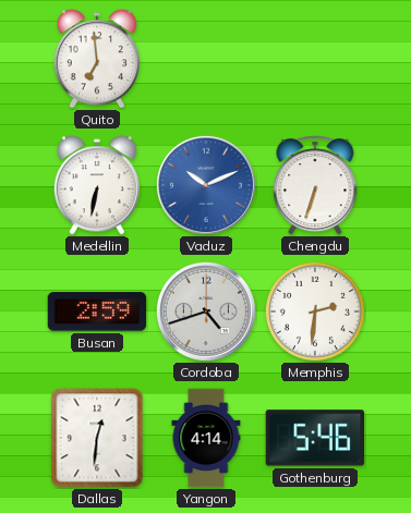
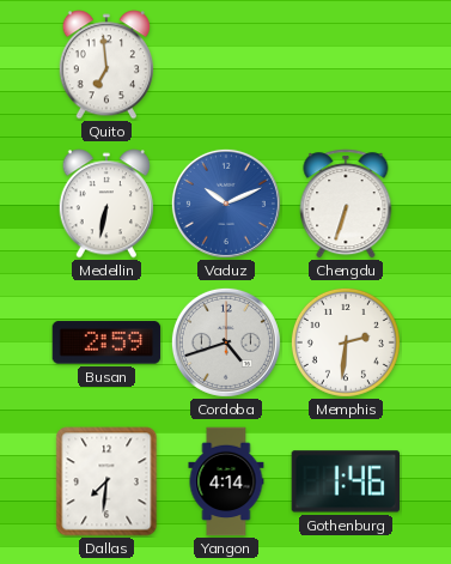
Dallas: 12:31 -> 7:31 (106, 481)
Gothenburg: 5:46 -> 1:46 (346, 481)
